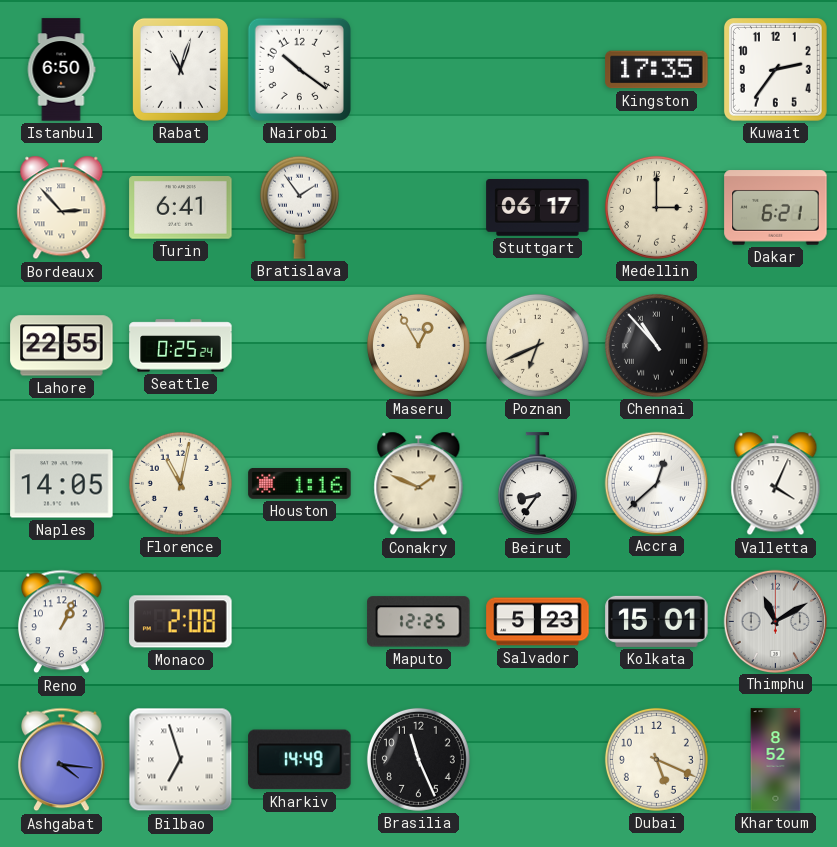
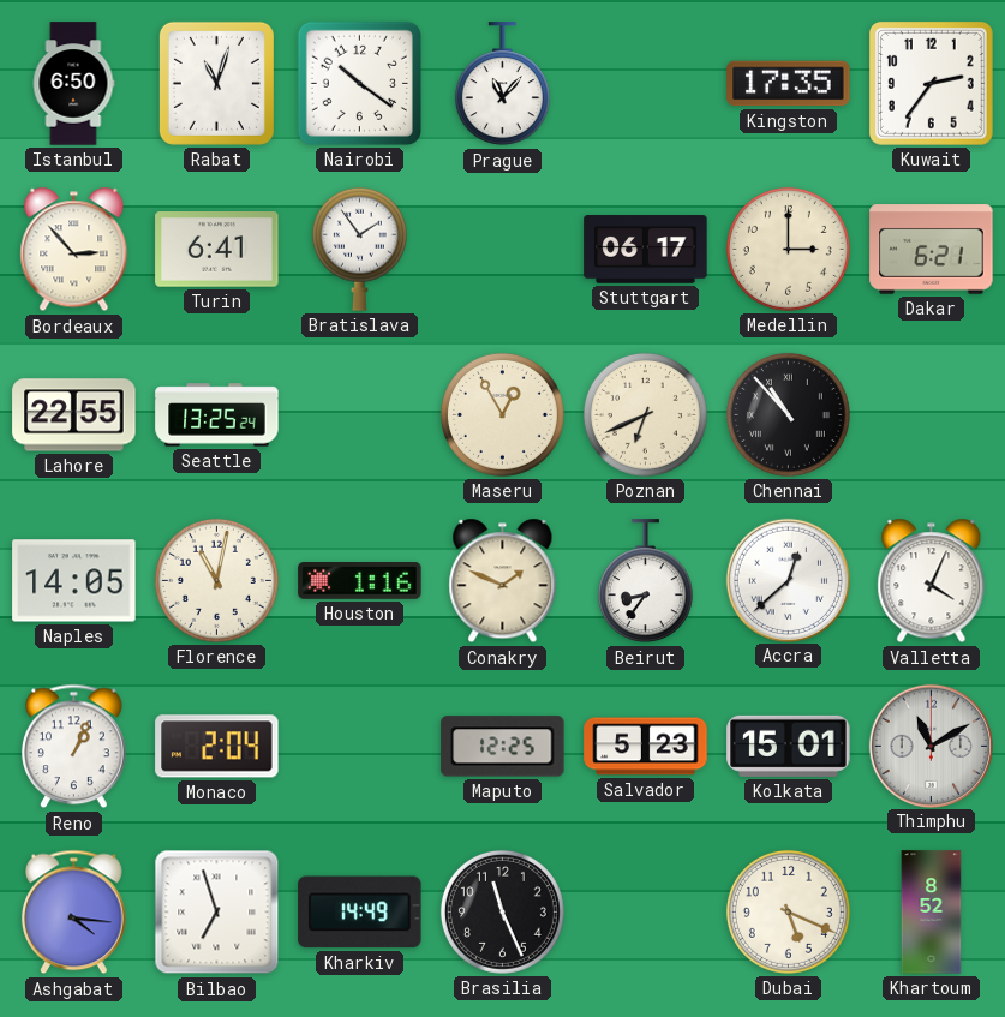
Prague: none -> 11:07 (502, 84)
Seattle: 0:25 -> 13:25 (217, 415)
Monaco: 2:08 -> 2:04 (217, 747)
